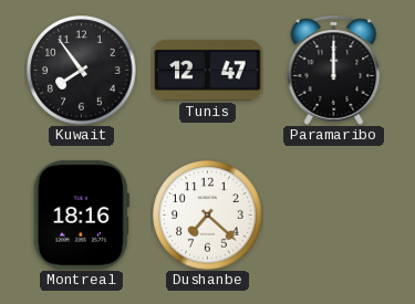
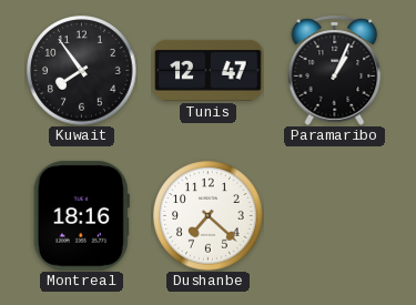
Paramaribo: 12:00 -> 1:04 (335, 70)
